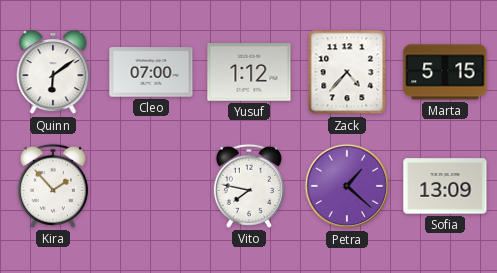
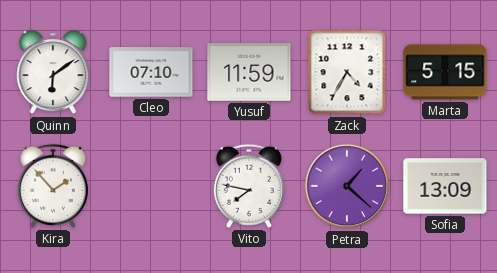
Cleo: 07:00 -> 07:10 (151, 72)
Yusuf: 1:12 -> 11:59 (249, 73)
Zack: 4:37 -> 4:35 (347, 72)
